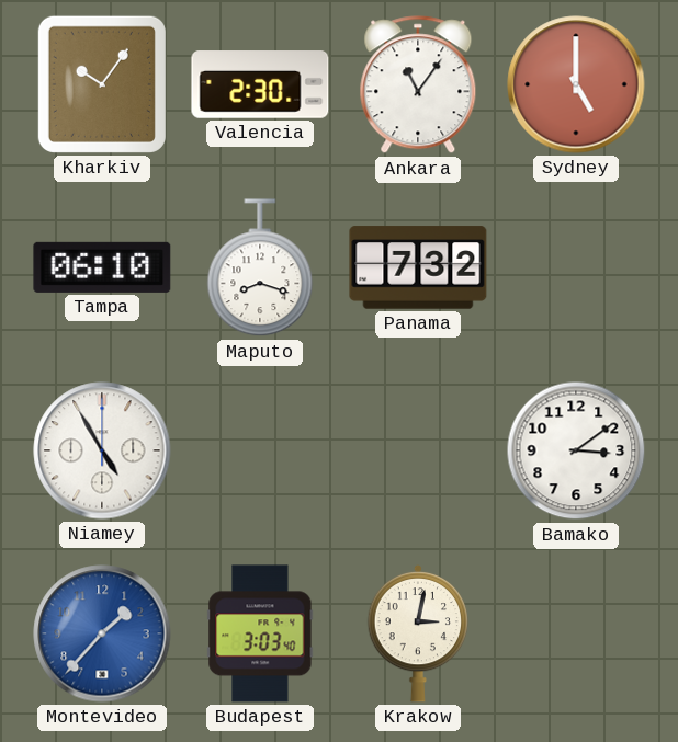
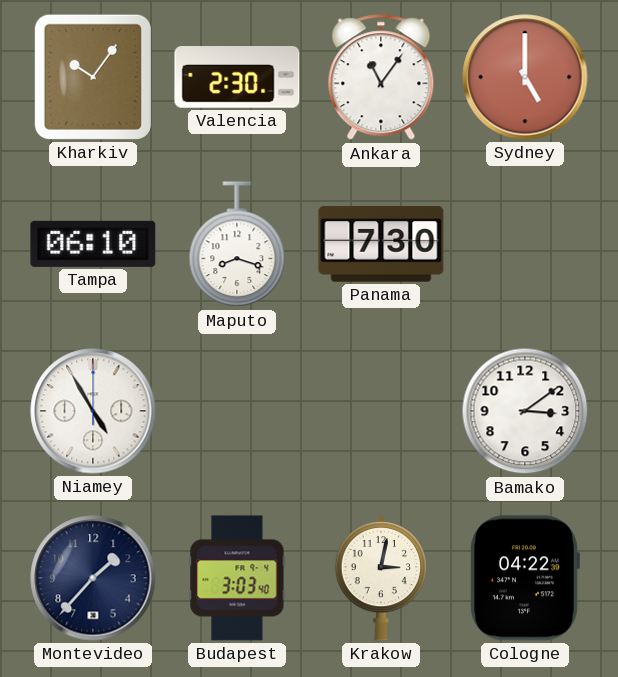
Panama: 7:32 -> 7:30 (381, 244)
Montevideo dial: blue -> navy (93, 578)
Cologne: none -> 04:22 (525, 578)
